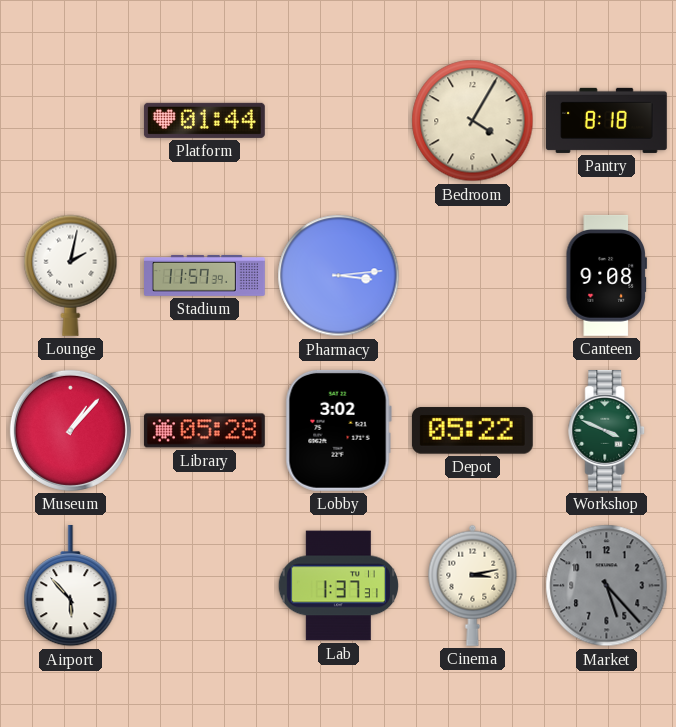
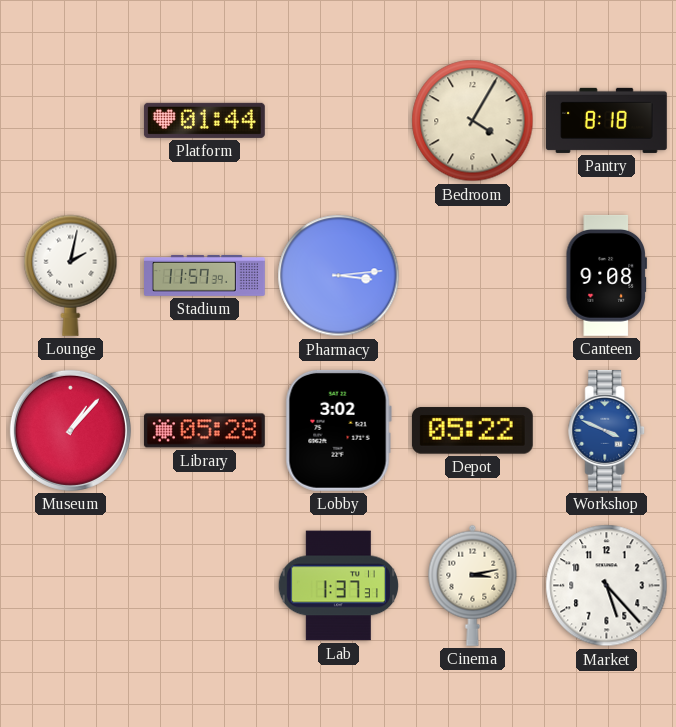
Workshop dial: green -> blue (607, 430)
Airport: 5:53 -> none (71, 586)
Market dial: grey -> white (607, 586)
